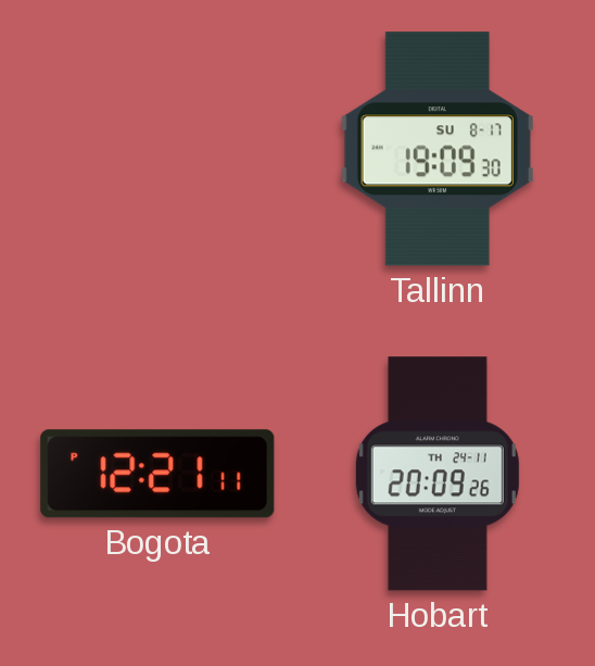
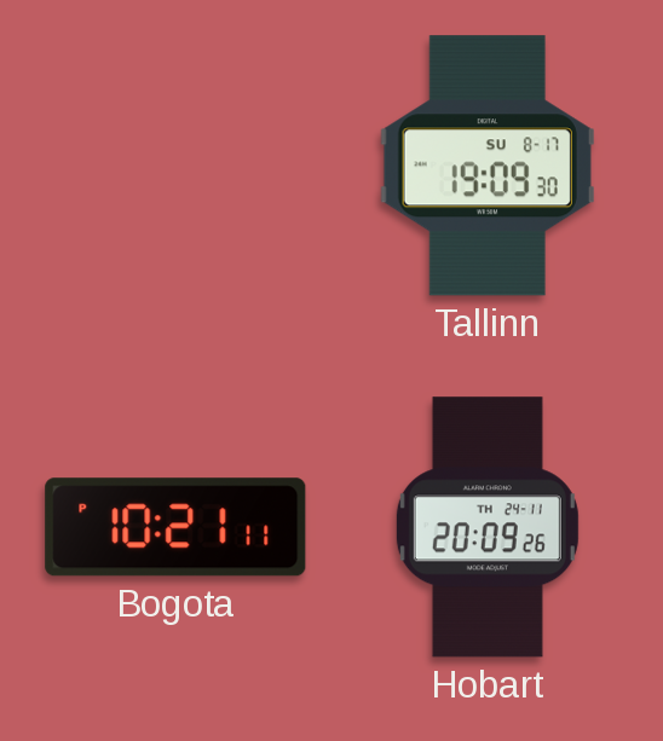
Bogota: 12:21 -> 10:21 (175, 527)
